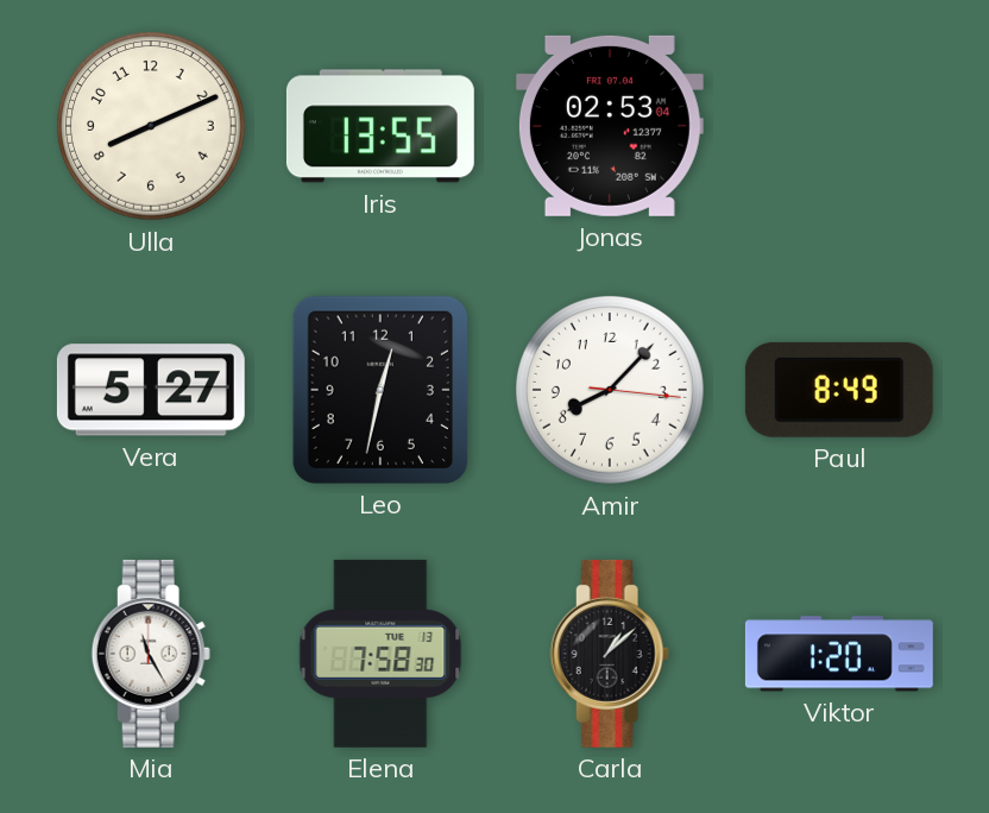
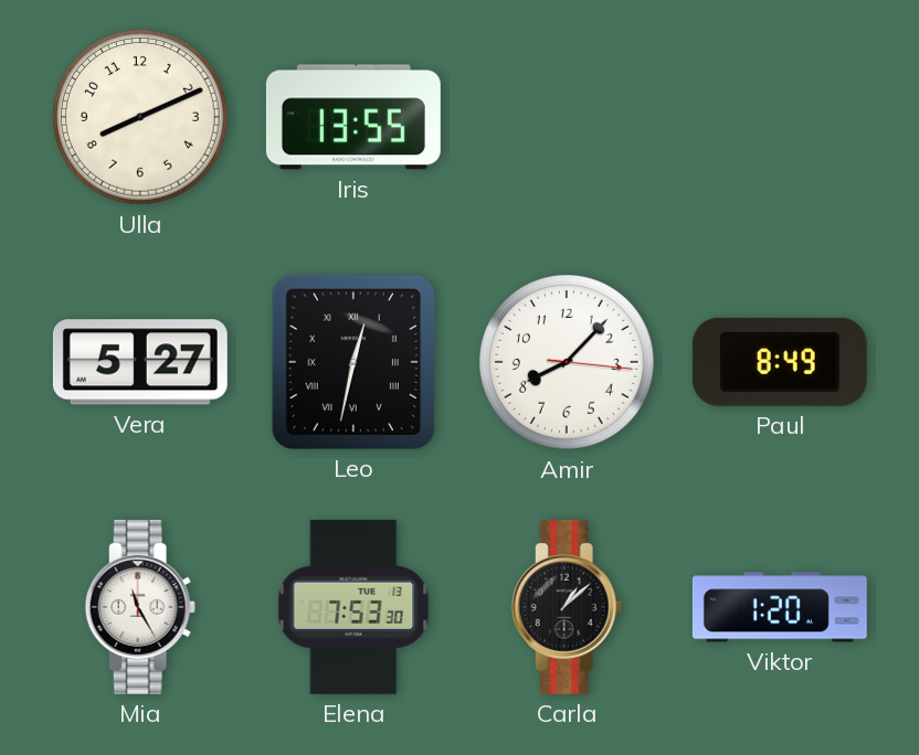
Jonas: 02:53 -> none (610, 126)
Leo numerals: Arabic -> Roman (353, 362)
Elena: 7:58 -> 7:53 (353, 607)
